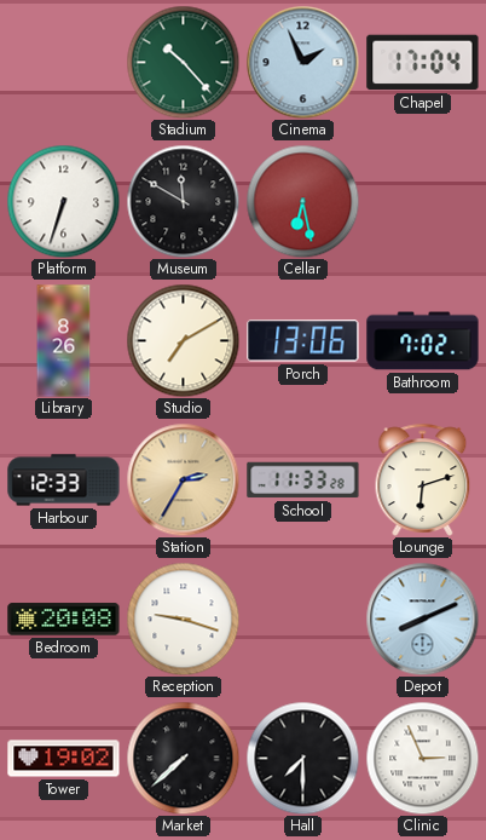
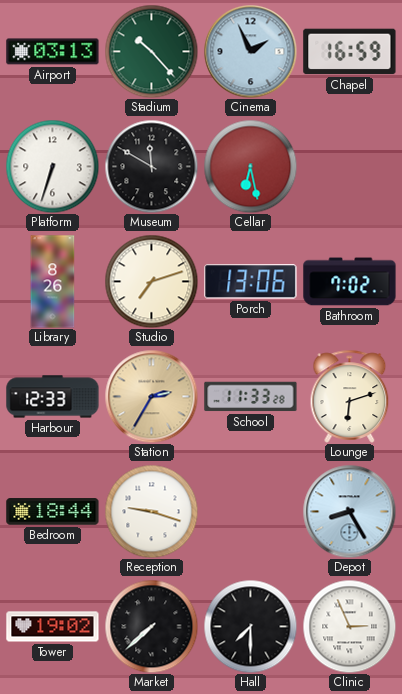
Airport: none -> 03:13 (53, 52)
Chapel: 17:04 -> 16:59 (350, 52)
Studio: 7:10 -> 7:12 (151, 281)
Bedroom: 20:08 -> 18:44 (53, 512)
Depot: 8:11 -> 8:25 (349, 511)
